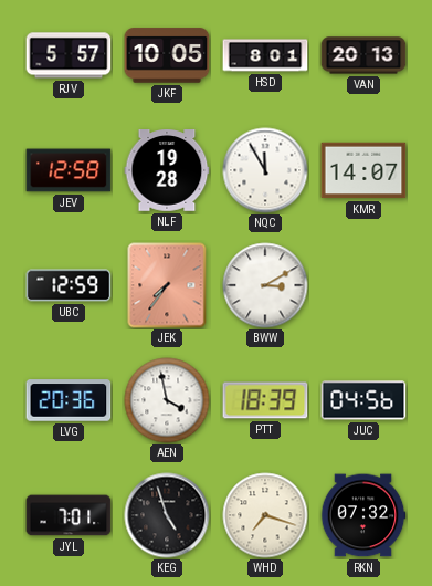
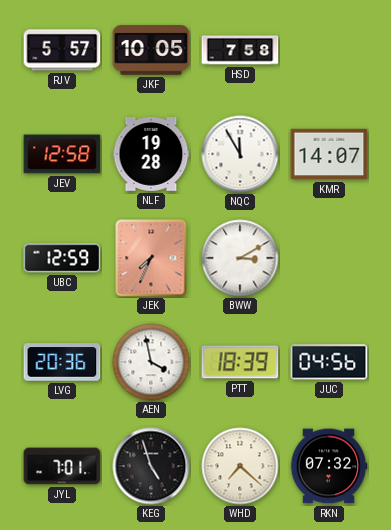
HSD: 8:01 -> 7:58 (240, 50)
VAN: 20:13 -> none (363, 55)
JEK: 7:36 -> 7:34 (151, 258)
WHD: 7:18 -> 7:22 (240, 466)
